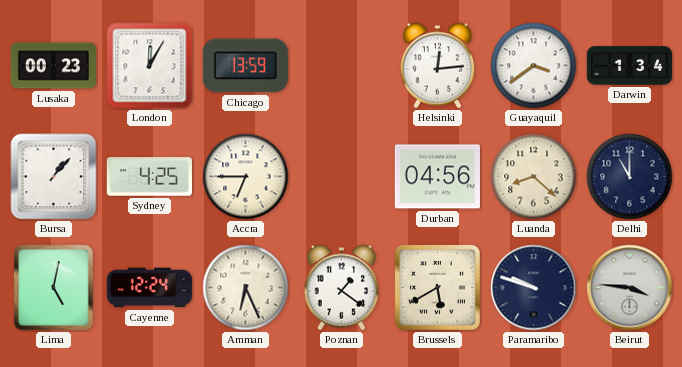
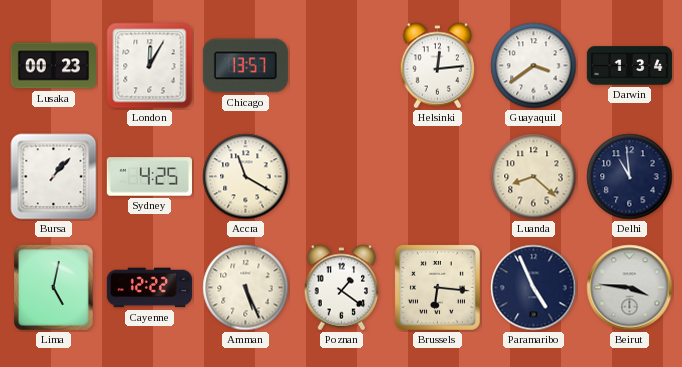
Chicago: 13:59 -> 13:57 (245, 66)
Accra: 6:45 -> 11:20 (246, 177)
Durban: 04:56 -> none (437, 177)
Delhi: 11:00 -> 10:59 (630, 177)
Cayenne: 12:24 -> 12:22 (149, 288)
Amman: 6:26 -> 5:26 (246, 288)
Brussels: 5:40 -> 6:16 (437, 287)
Paramaribo: 9:48 -> 4:56 (534, 288)
